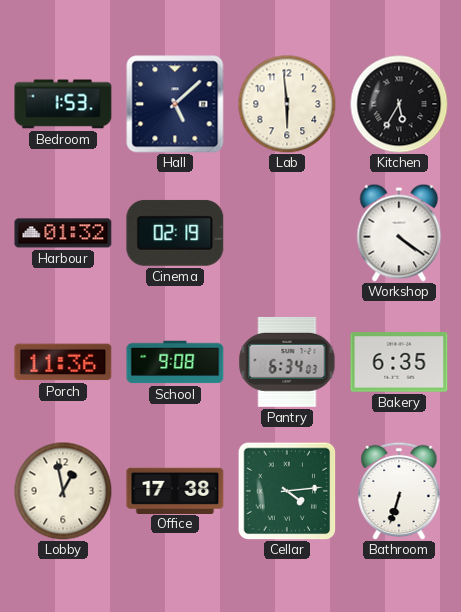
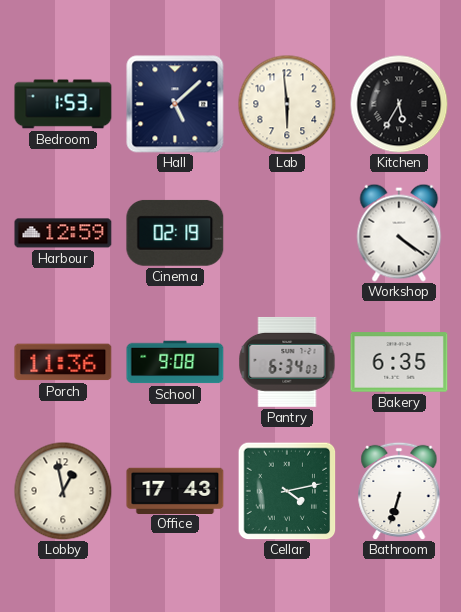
Harbour: 01:32 -> 12:59 (63, 233)
Office: 17:38 -> 17:43 (175, 490)
Cellar: 4:14 -> 4:13 (287, 491)
